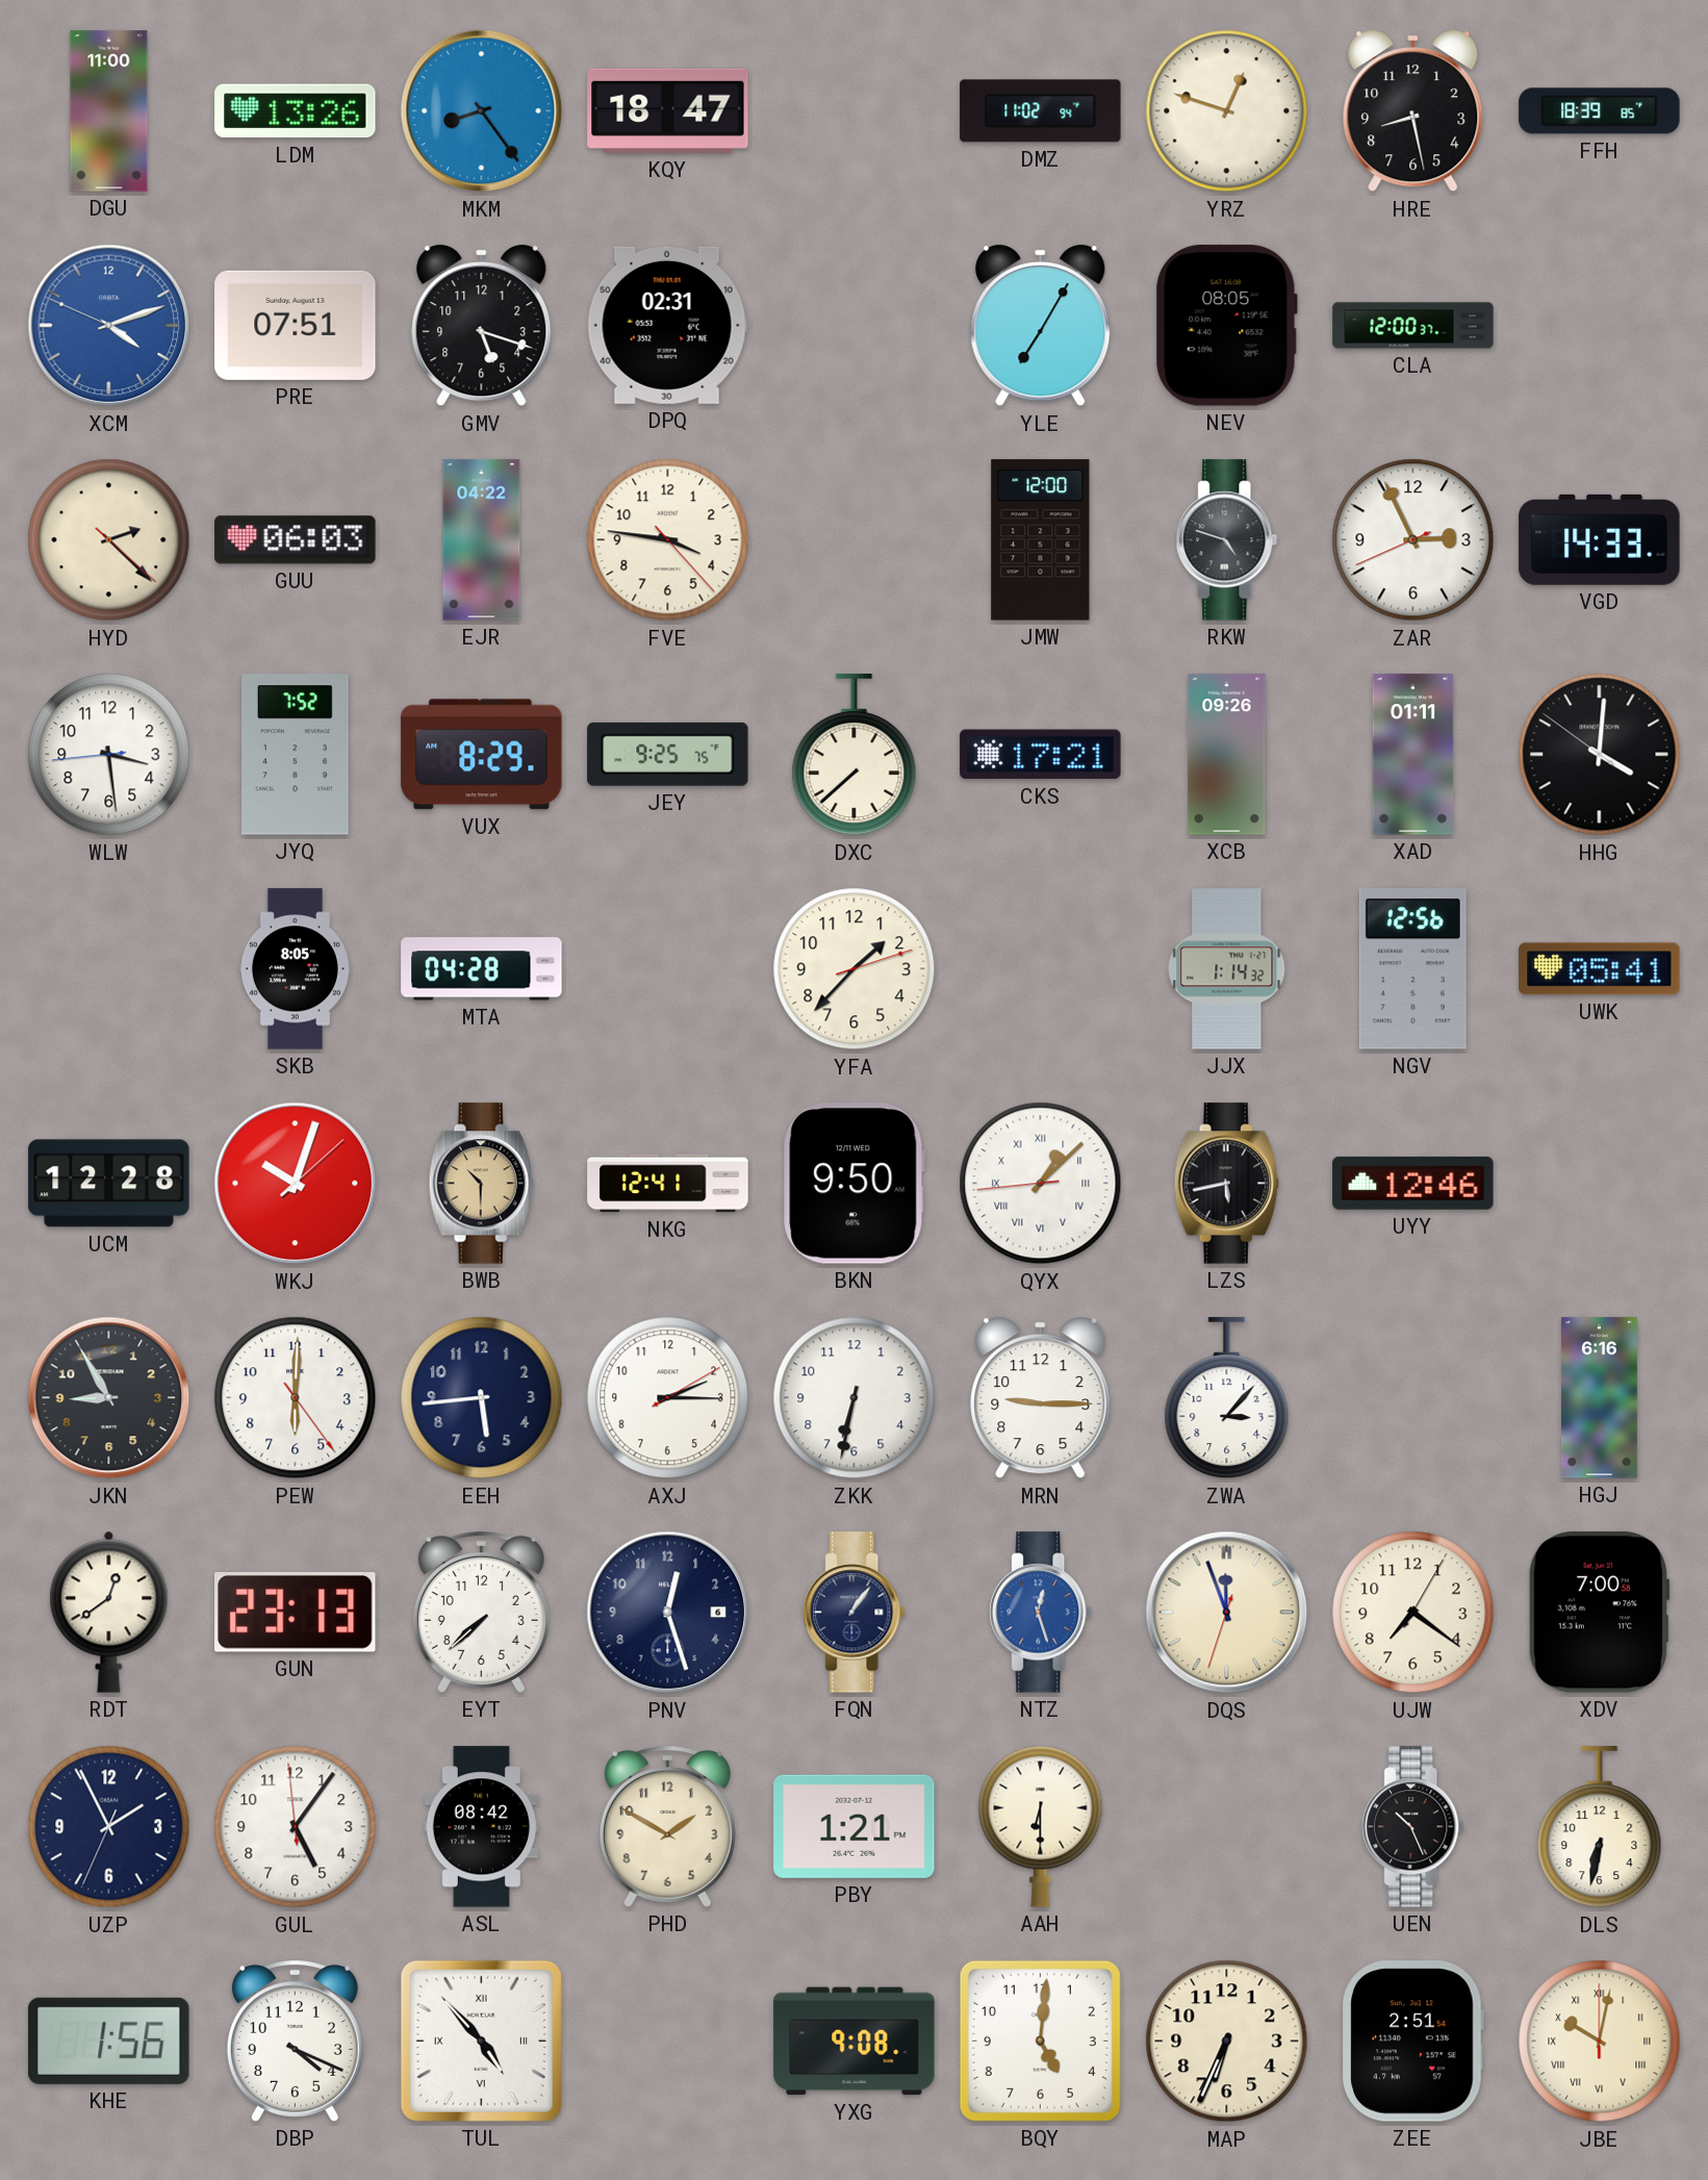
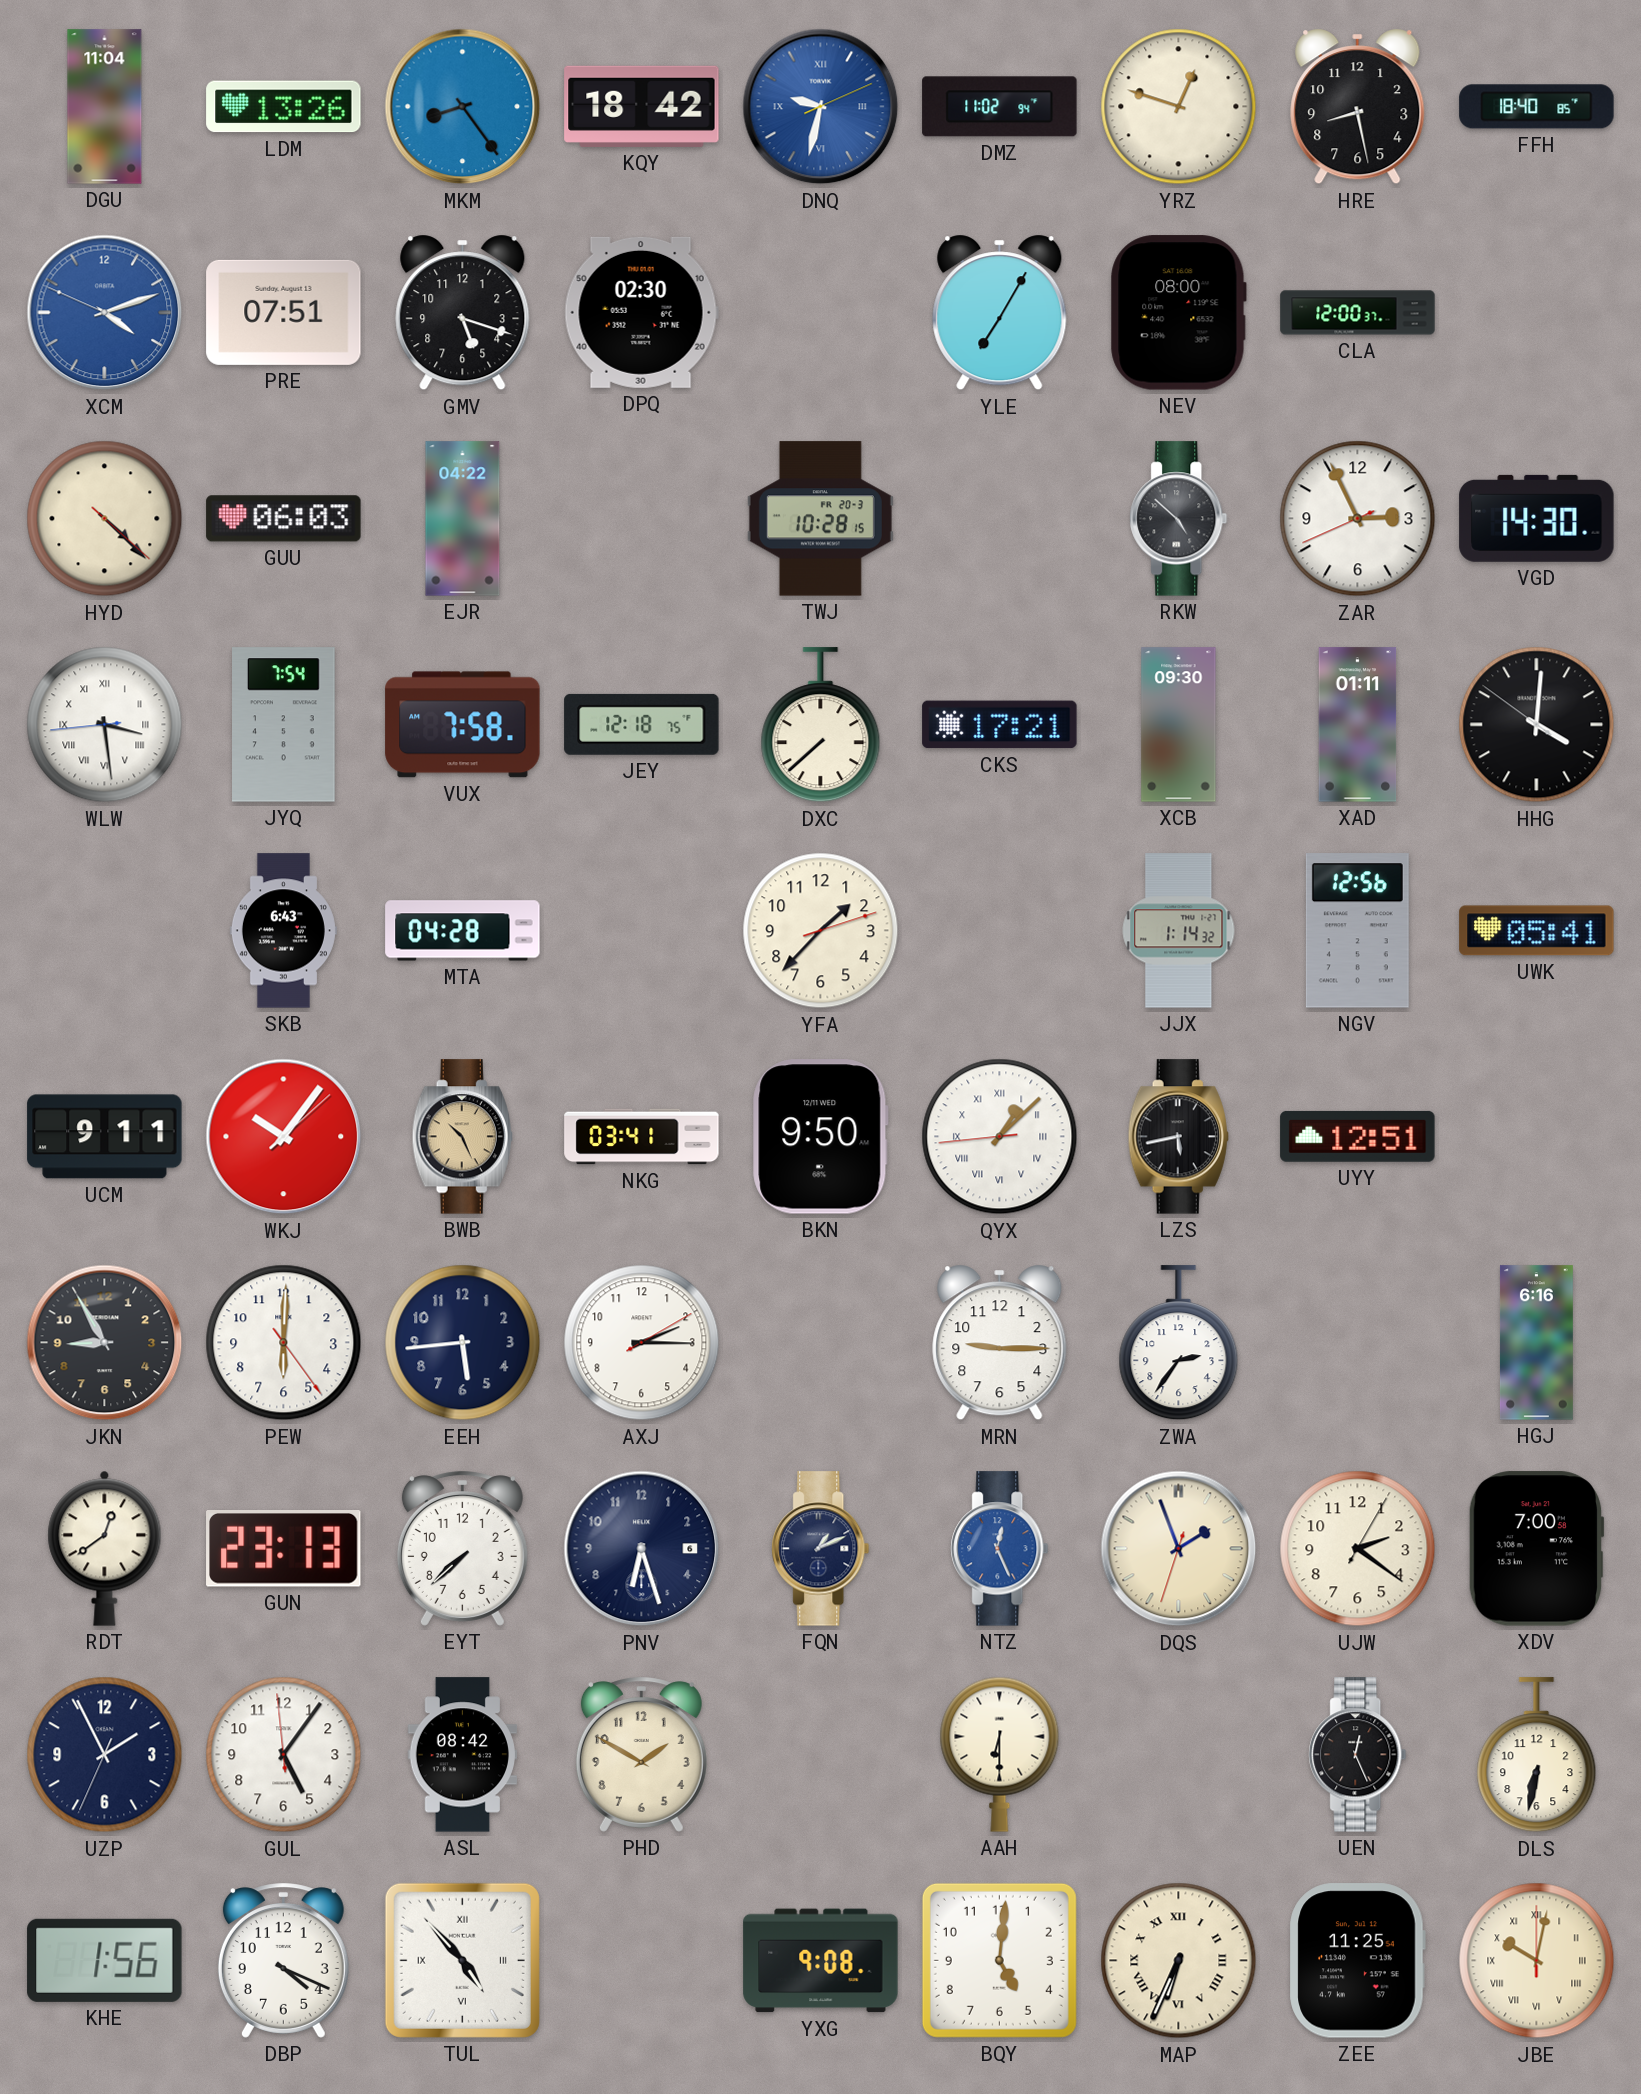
DGU: 11:00 -> 11:04 (105, 107)
KQY: 18:47 -> 18:42 (642, 106)
DNQ: none -> 9:32 (821, 107)
FFH: 18:39 -> 18:40 (1537, 107)
DPQ: 02:31 -> 02:30 (641, 312)
NEV: 08:05 -> 08:00 (1178, 313)
HYD: 2:22 -> 4:22 (105, 519)
FVE: 3:46 -> none (668, 540)
TWJ: none -> 10:28 (820, 519)
JMW: 12:00 -> none (1041, 540)
RKW: 4:48 -> 4:52 (1179, 519)
VGD: 14:33 -> 14:30 (1537, 518)
WLW numerals: Arabic -> Roman (105, 725)
JYQ: 7:52 -> 7:54 (284, 725)
VUX: 8:29 -> 7:58 (463, 725)
JEY: 9:25 -> 12:18 (642, 724)
XCB: 09:26 -> 09:30 (1179, 725)
SKB: 8:05 -> 6:43 (283, 931)
UCM: 12:28 -> 9:11 (105, 1137)
WKJ: 10:03 -> 10:06 (284, 1137)
BWB: 10:30 -> 10:26 (462, 1137)
NKG: 12:41 -> 03:41 (642, 1137)
UYY: 12:46 -> 12:51 (1358, 1136)
ZKK: 6:32 -> none (855, 1398)
ZWA: 3:07 -> 2:36 (1179, 1343)
PNV: 12:27 -> 6:27 (642, 1549)
FQN: 1:06 -> 1:11 (821, 1549)
NTZ: 12:27 -> 12:26 (1000, 1549)
DQS: 11:56 -> 1:56 (1179, 1549)
UJW: 7:21 -> 2:21 (1358, 1549)
PBY: 1:21 -> none (855, 1826)
UEN: 10:26 -> 12:26 (1358, 1755)
MAP numerals: Arabic -> Roman (1179, 1961)
ZEE: 2:51 -> 11:25 (1357, 1961)
